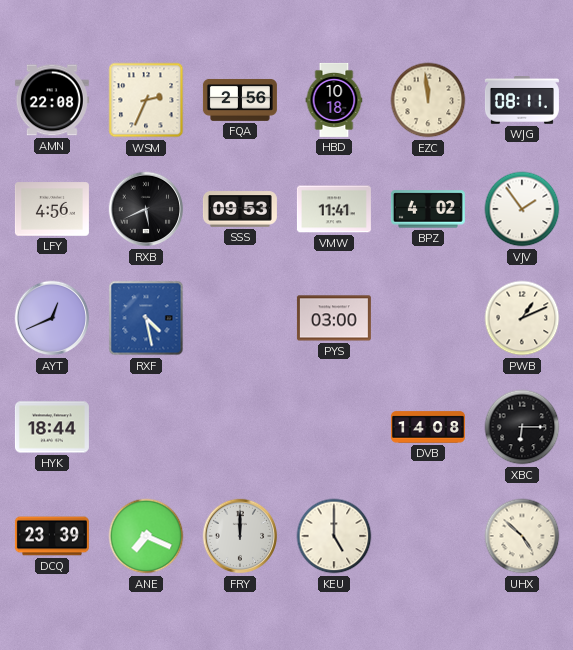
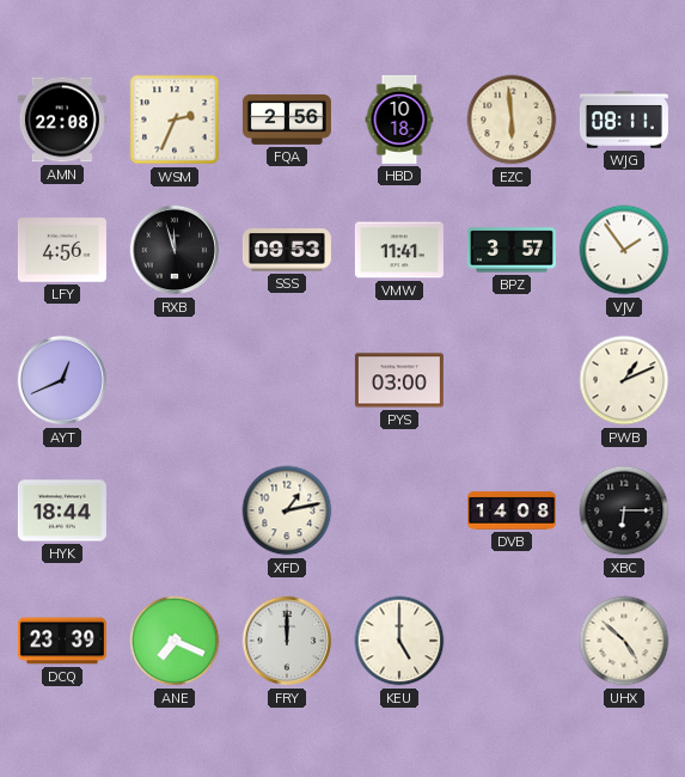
EZC: 11:59 -> 5:59 (512, 120)
RXB: 5:41 -> 11:57 (175, 250)
BPZ: 4:02 -> 3:57 (512, 250)
RXF: 4:28 -> none (146, 318)
XFD: none -> 1:13 (287, 510)
